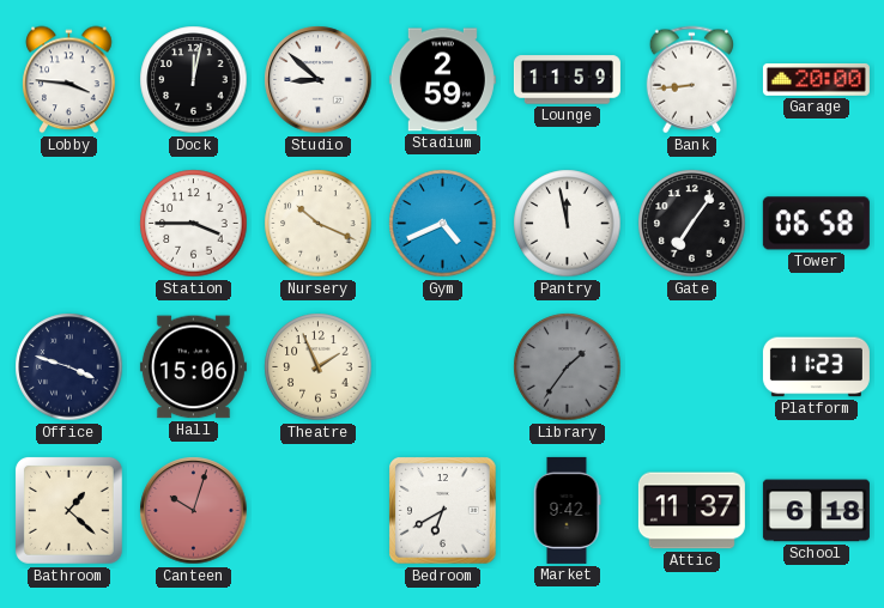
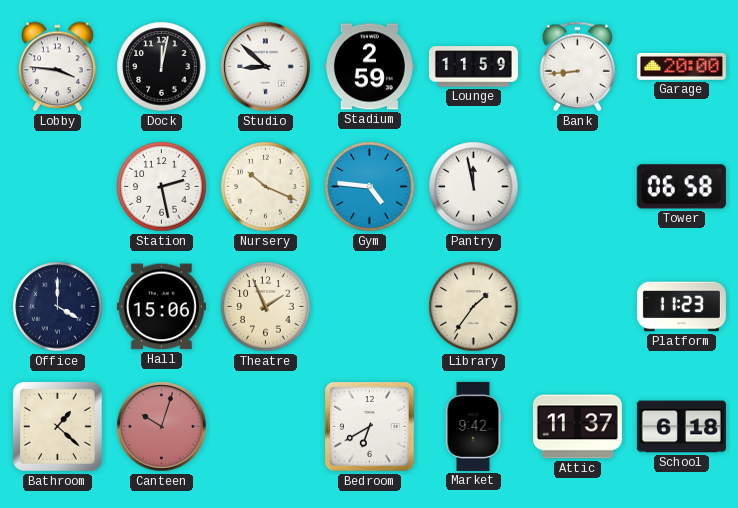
Station: 3:45 -> 2:28 (162, 187)
Gym: 4:41 -> 4:46 (370, 187)
Gate: 7:06 -> none (692, 224)
Office: 3:48 -> 4:00 (58, 307)
Library dial: grey -> cream (474, 307)
